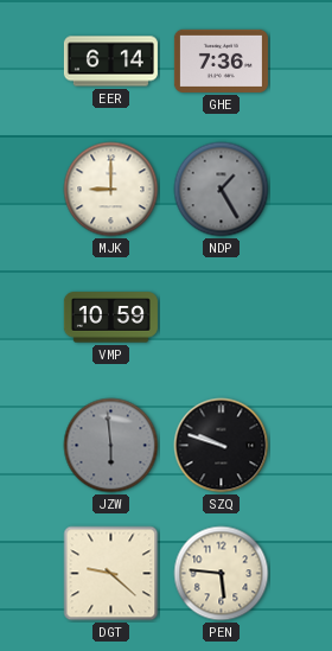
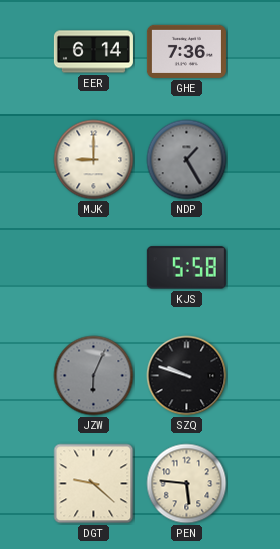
VMP: 10:59 -> none (110, 318)
KJS: none -> 5:58 (186, 268)
JZW: 5:59 -> 6:04 (94, 376)
